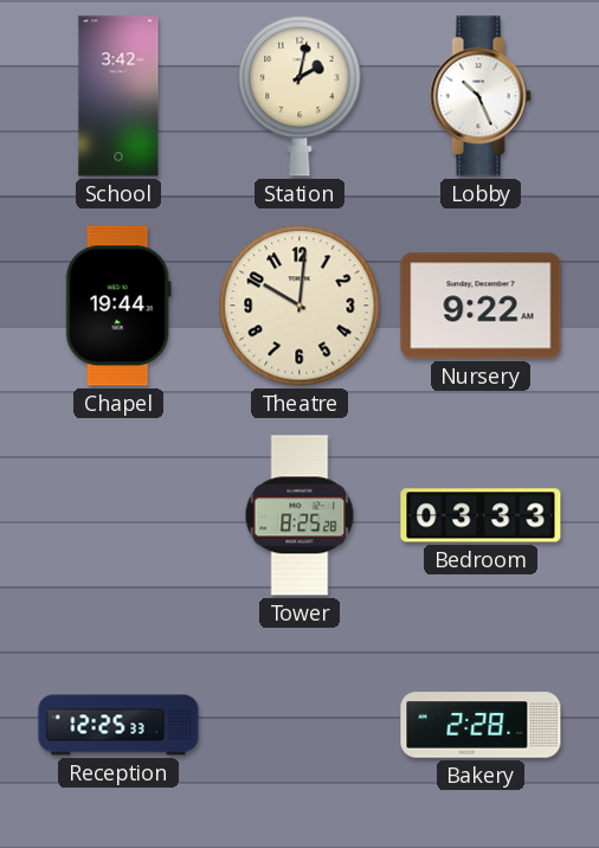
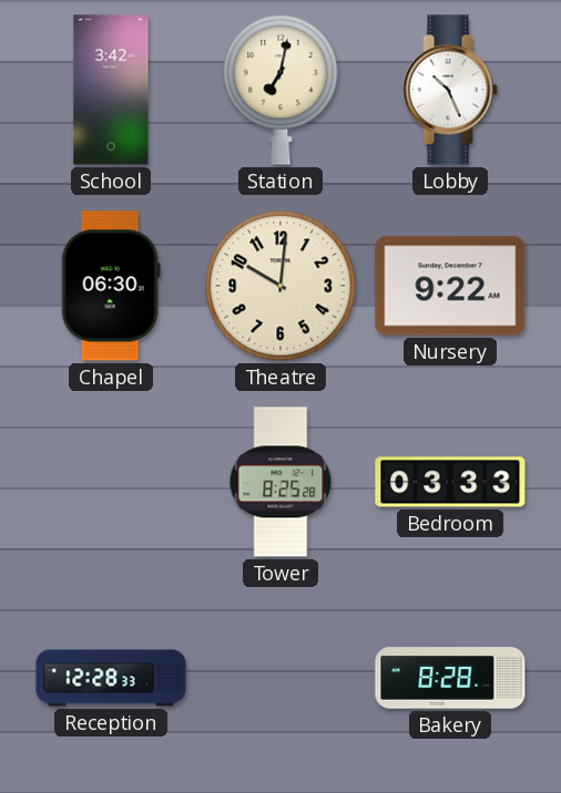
Station: 2:02 -> 7:02 (280, 90)
Chapel: 19:44 -> 06:30 (111, 286)
Reception: 12:25 -> 12:28 (111, 678)
Bakery: 2:28 -> 8:28 (450, 678)
